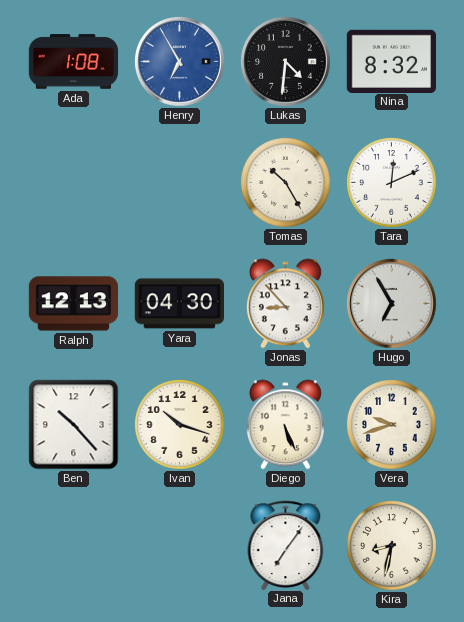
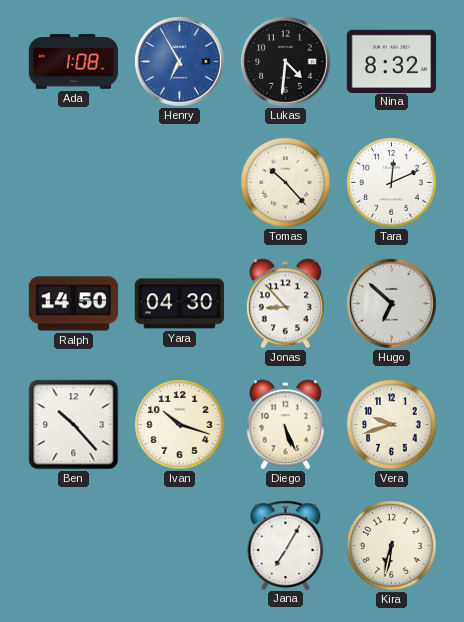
Tomas: 10:25 -> 10:23 (286, 183)
Ralph: 12:13 -> 14:50 (74, 304)
Hugo: 6:55 -> 6:52 (392, 304)
Jana: 7:06 -> 7:05 (286, 545)
Kira: 8:32 -> 6:32 (392, 546)
